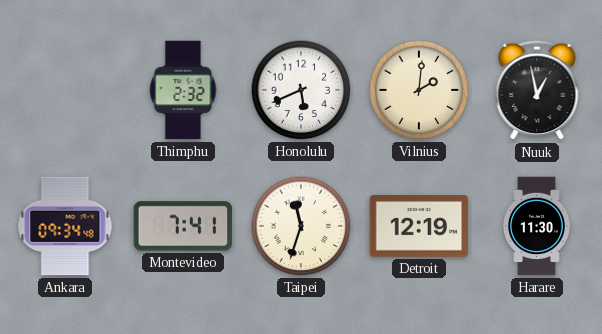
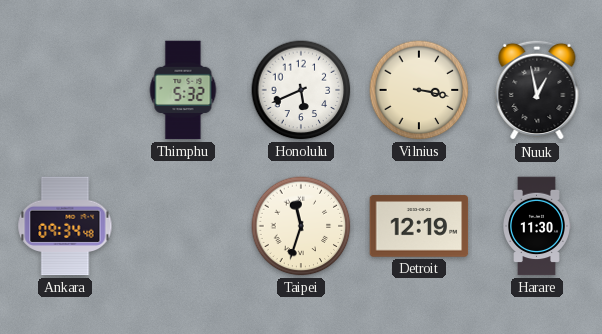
Thimphu: 2:32 -> 5:32 (183, 90)
Vilnius: 2:01 -> 3:17 (419, 90)
Montevideo: 7:41 -> none (183, 226)
